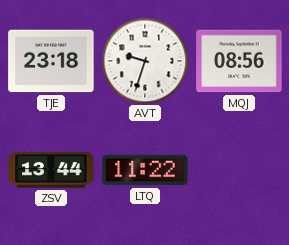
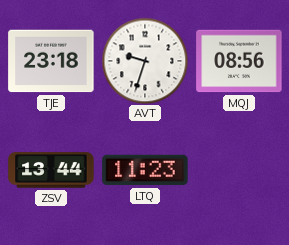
LTQ: 11:22 -> 11:23 (145, 170)
